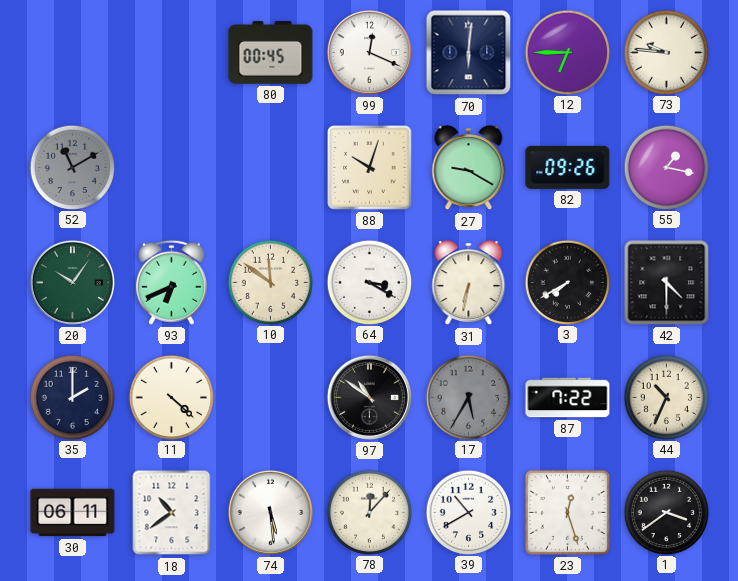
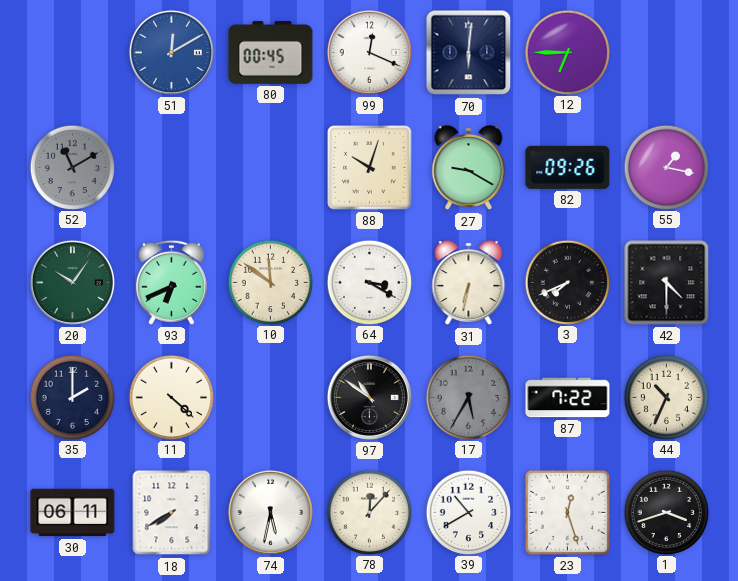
51: none -> 12:10 (171, 52)
73: 9:46 -> none (666, 52)
3: 7:40 -> 7:41 (567, 282)
18: 10:39 -> 7:40 (172, 513)
74: 5:29 -> 5:32 (270, 512)
1: 3:39 -> 3:42 (666, 512)
